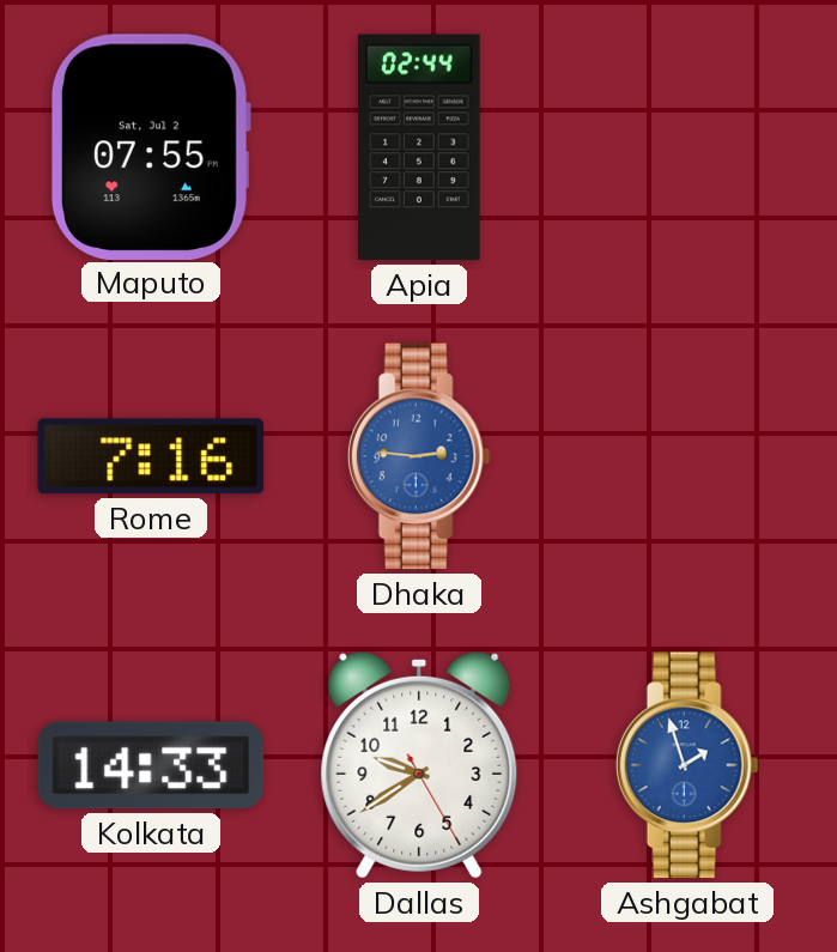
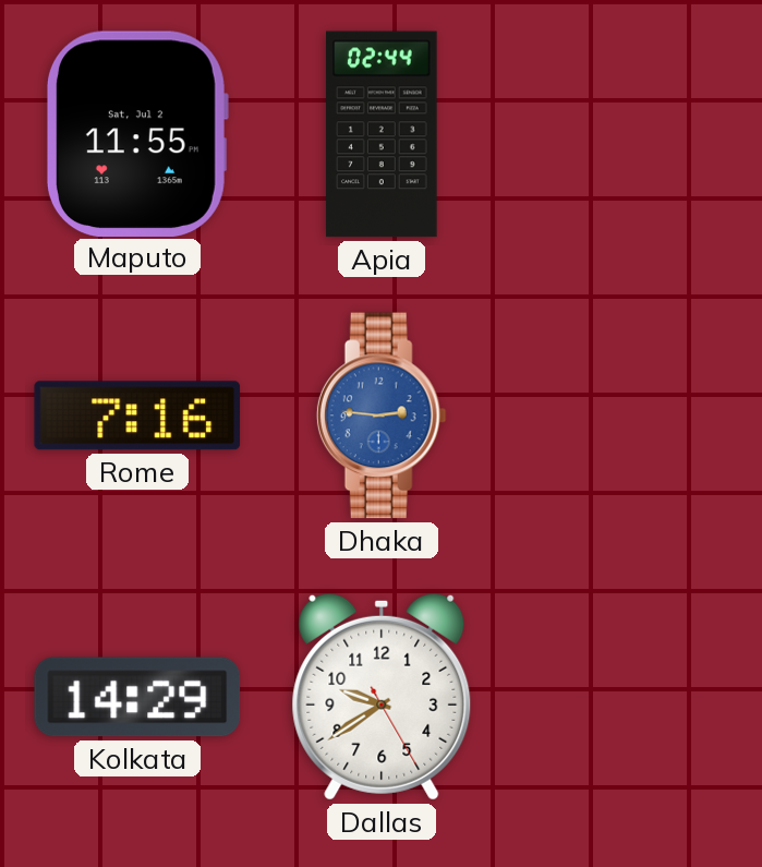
Maputo: 07:55 -> 11:55 (136, 133)
Kolkata: 14:33 -> 14:29 (137, 697)
Ashgabat: 1:57 -> none (687, 765)
